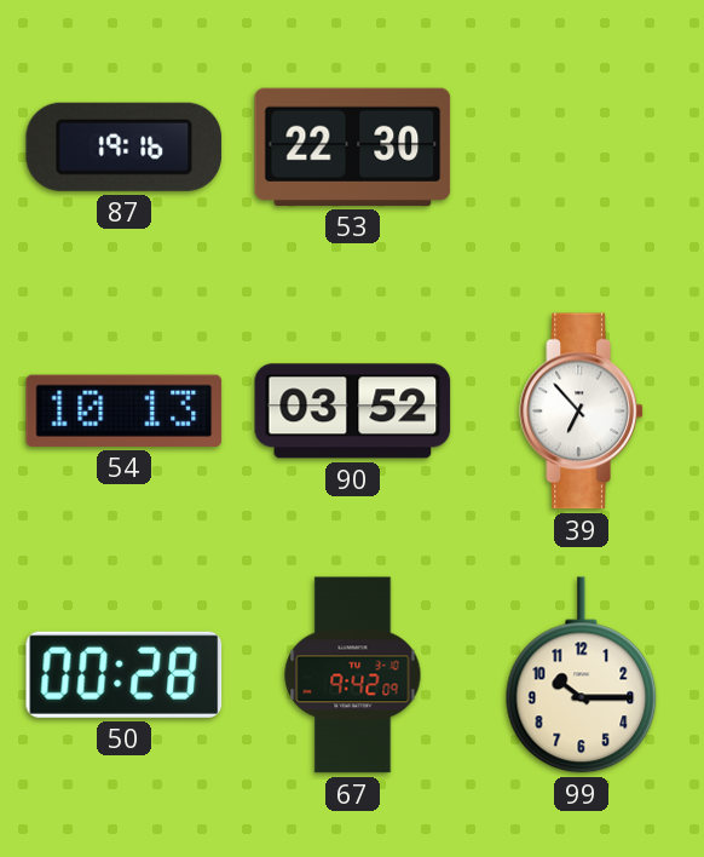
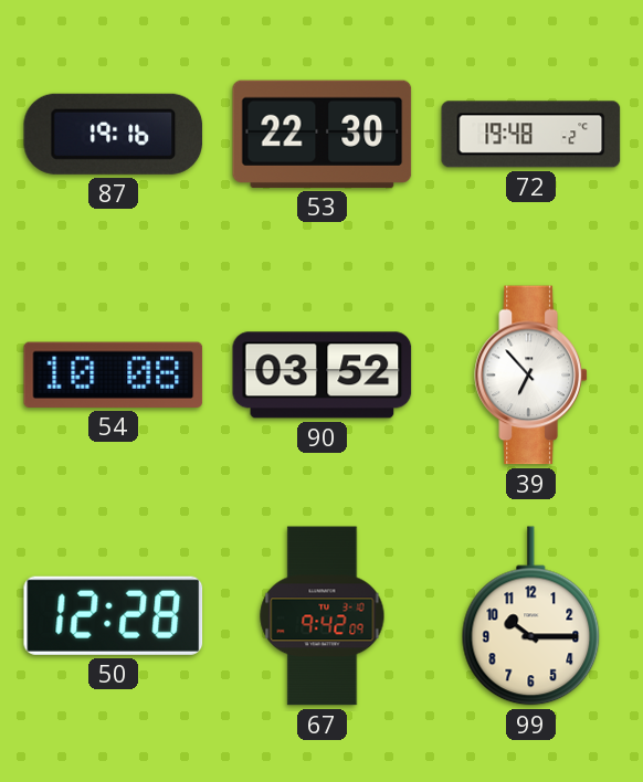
72: none -> 19:48 (531, 135)
54: 10:13 -> 10:08 (114, 374)
50: 00:28 -> 12:28 (114, 615)
